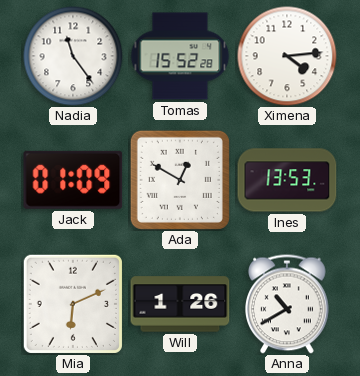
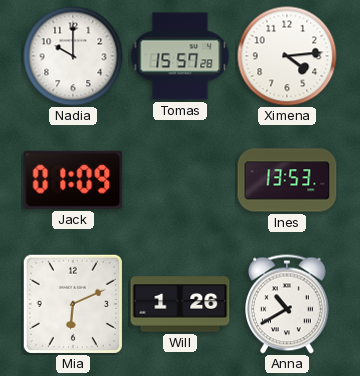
Nadia: 11:24 -> 10:00 (73, 56)
Tomas: 15:52 -> 15:57 (180, 56)
Ada: 12:50 -> none (180, 180)
